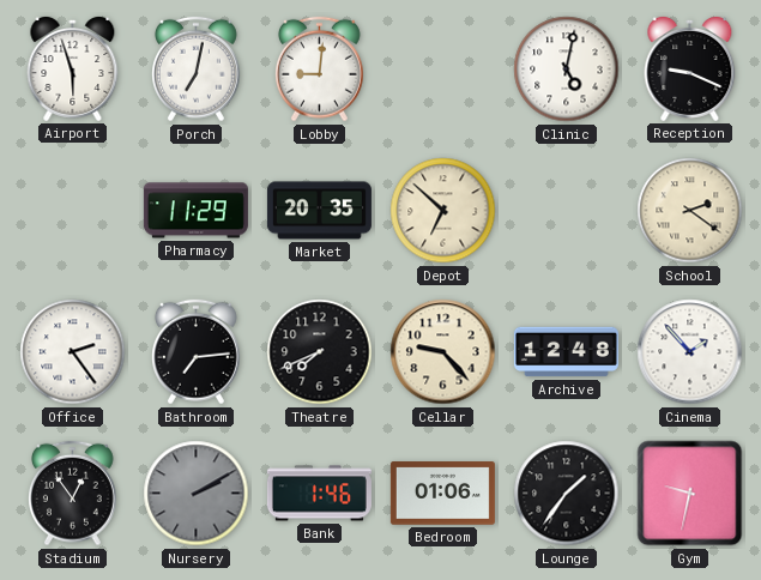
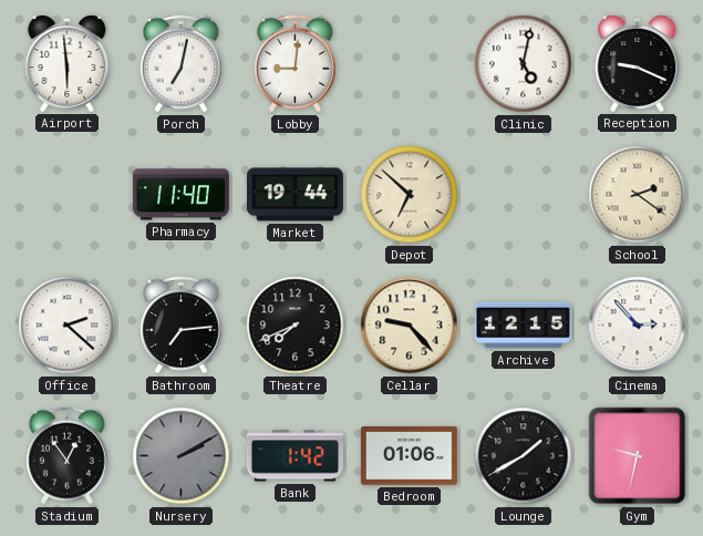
Airport: 5:57 -> 5:59 (68, 63)
Pharmacy: 11:29 -> 11:40 (180, 195)
Market: 20:35 -> 19:44 (294, 195)
Office: 2:24 -> 2:22 (68, 326)
Archive: 12:48 -> 12:15 (523, 326)
Cinema: 1:53 -> 2:53 (638, 326)
Bank: 1:46 -> 1:42 (294, 456)
Lounge: 1:36 -> 1:40 (524, 456)
